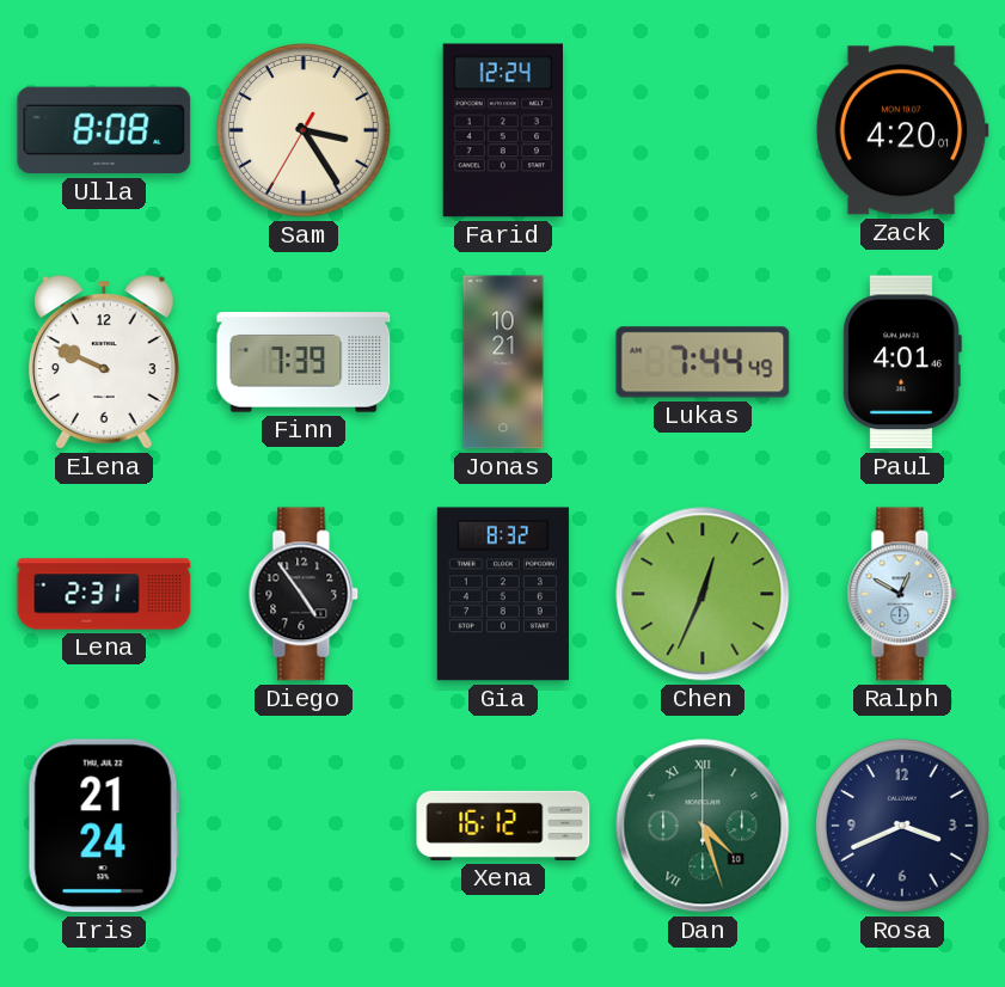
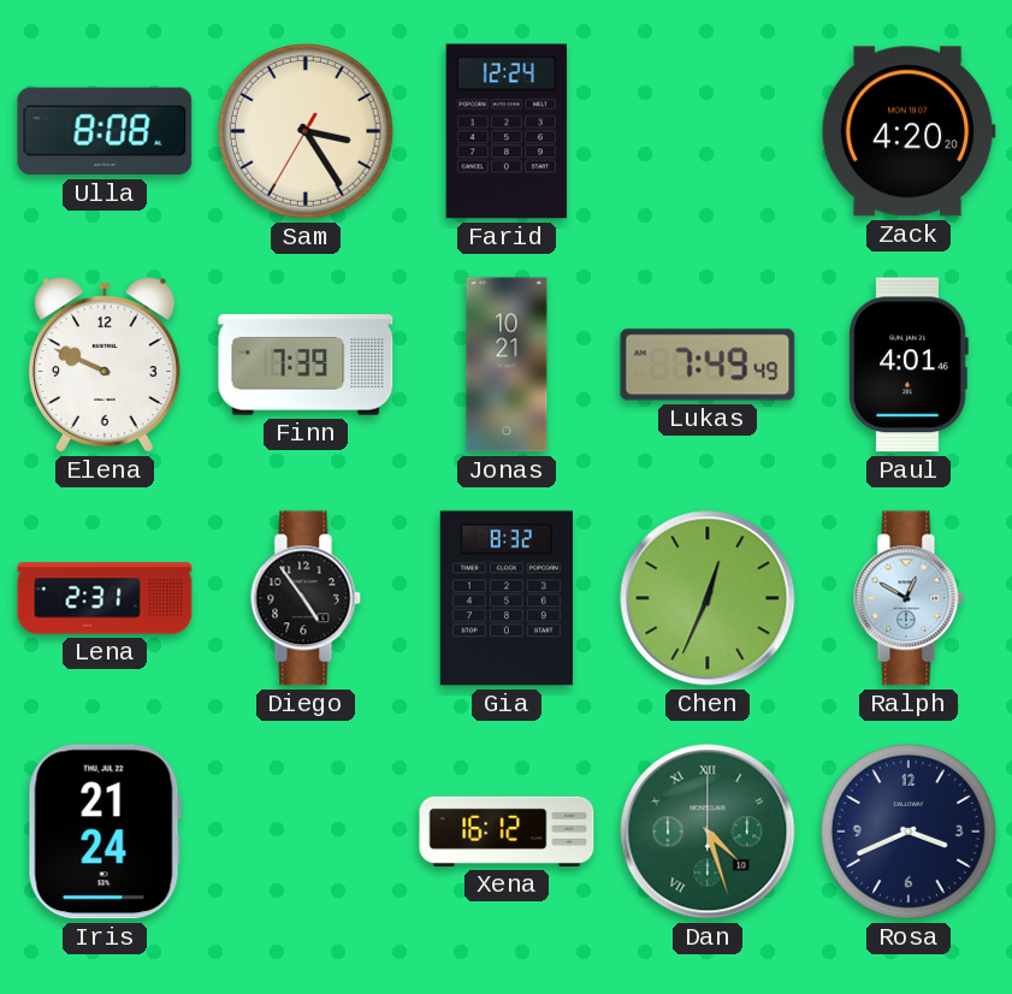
Zack: 4:20:01 -> 4:20:20 (909, 131)
Lukas: 7:44 -> 7:49 (708, 365)
